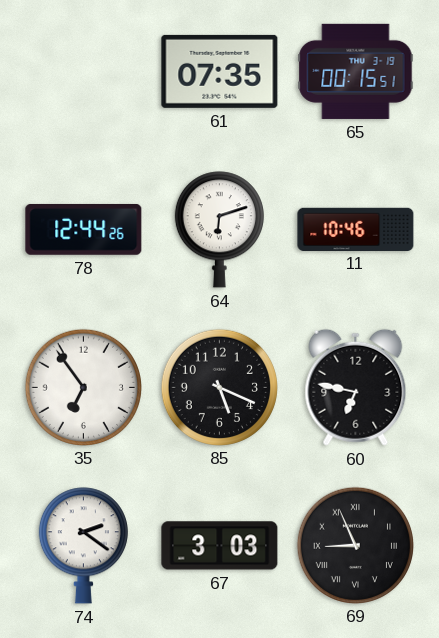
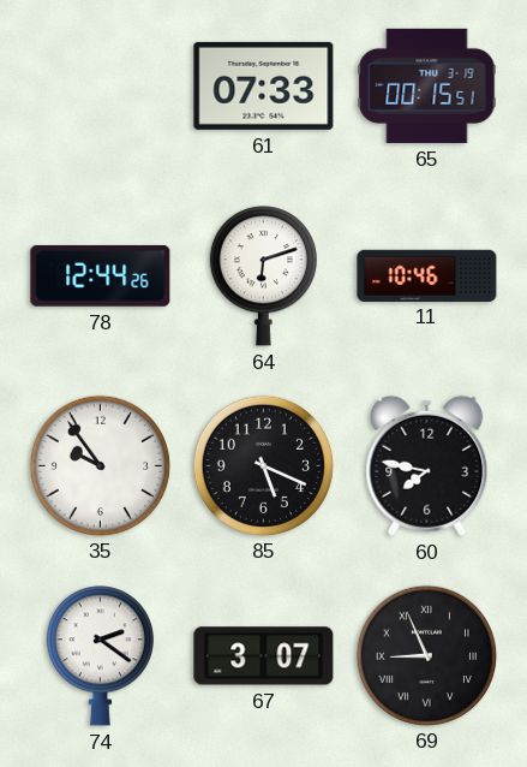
61: 07:35 -> 07:33 (264, 85)
35: 6:54 -> 9:54 (100, 465)
60: 6:47 -> 7:47 (427, 465)
67: 3:03 -> 3:07 (264, 656)
